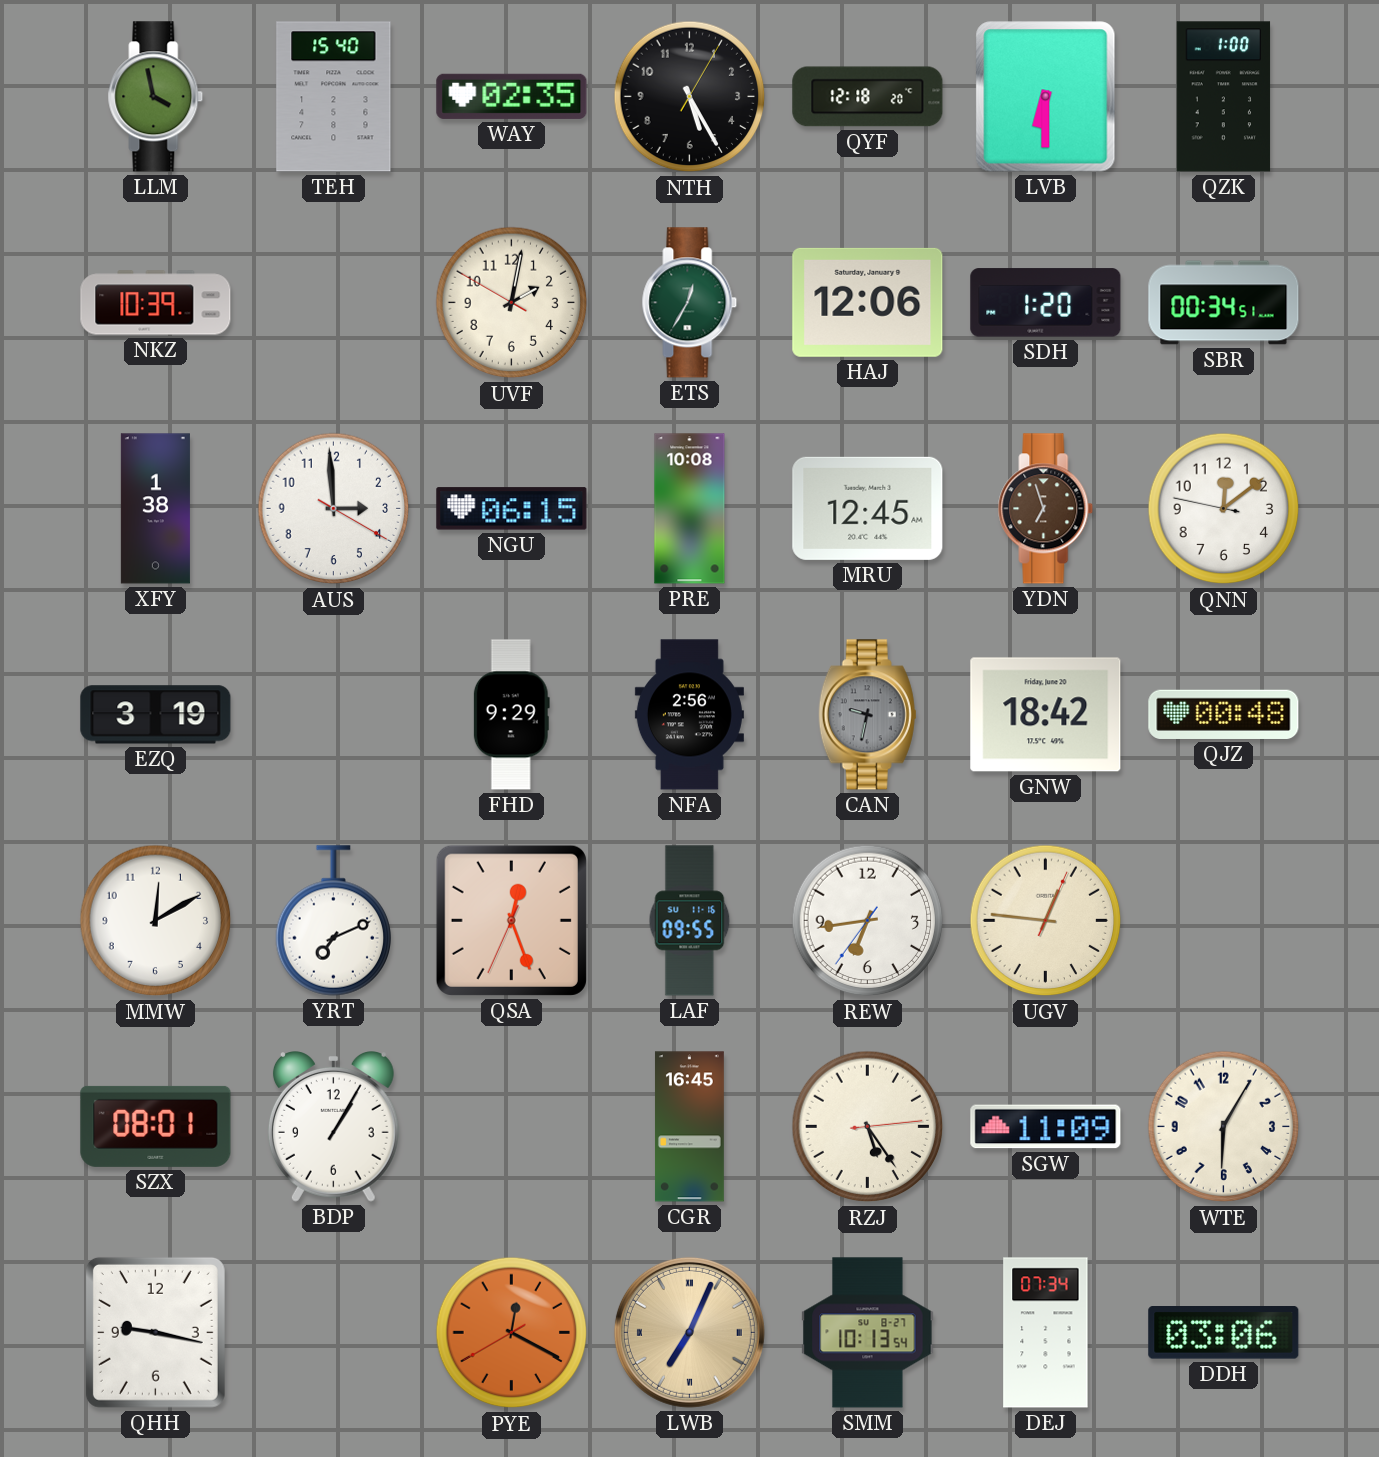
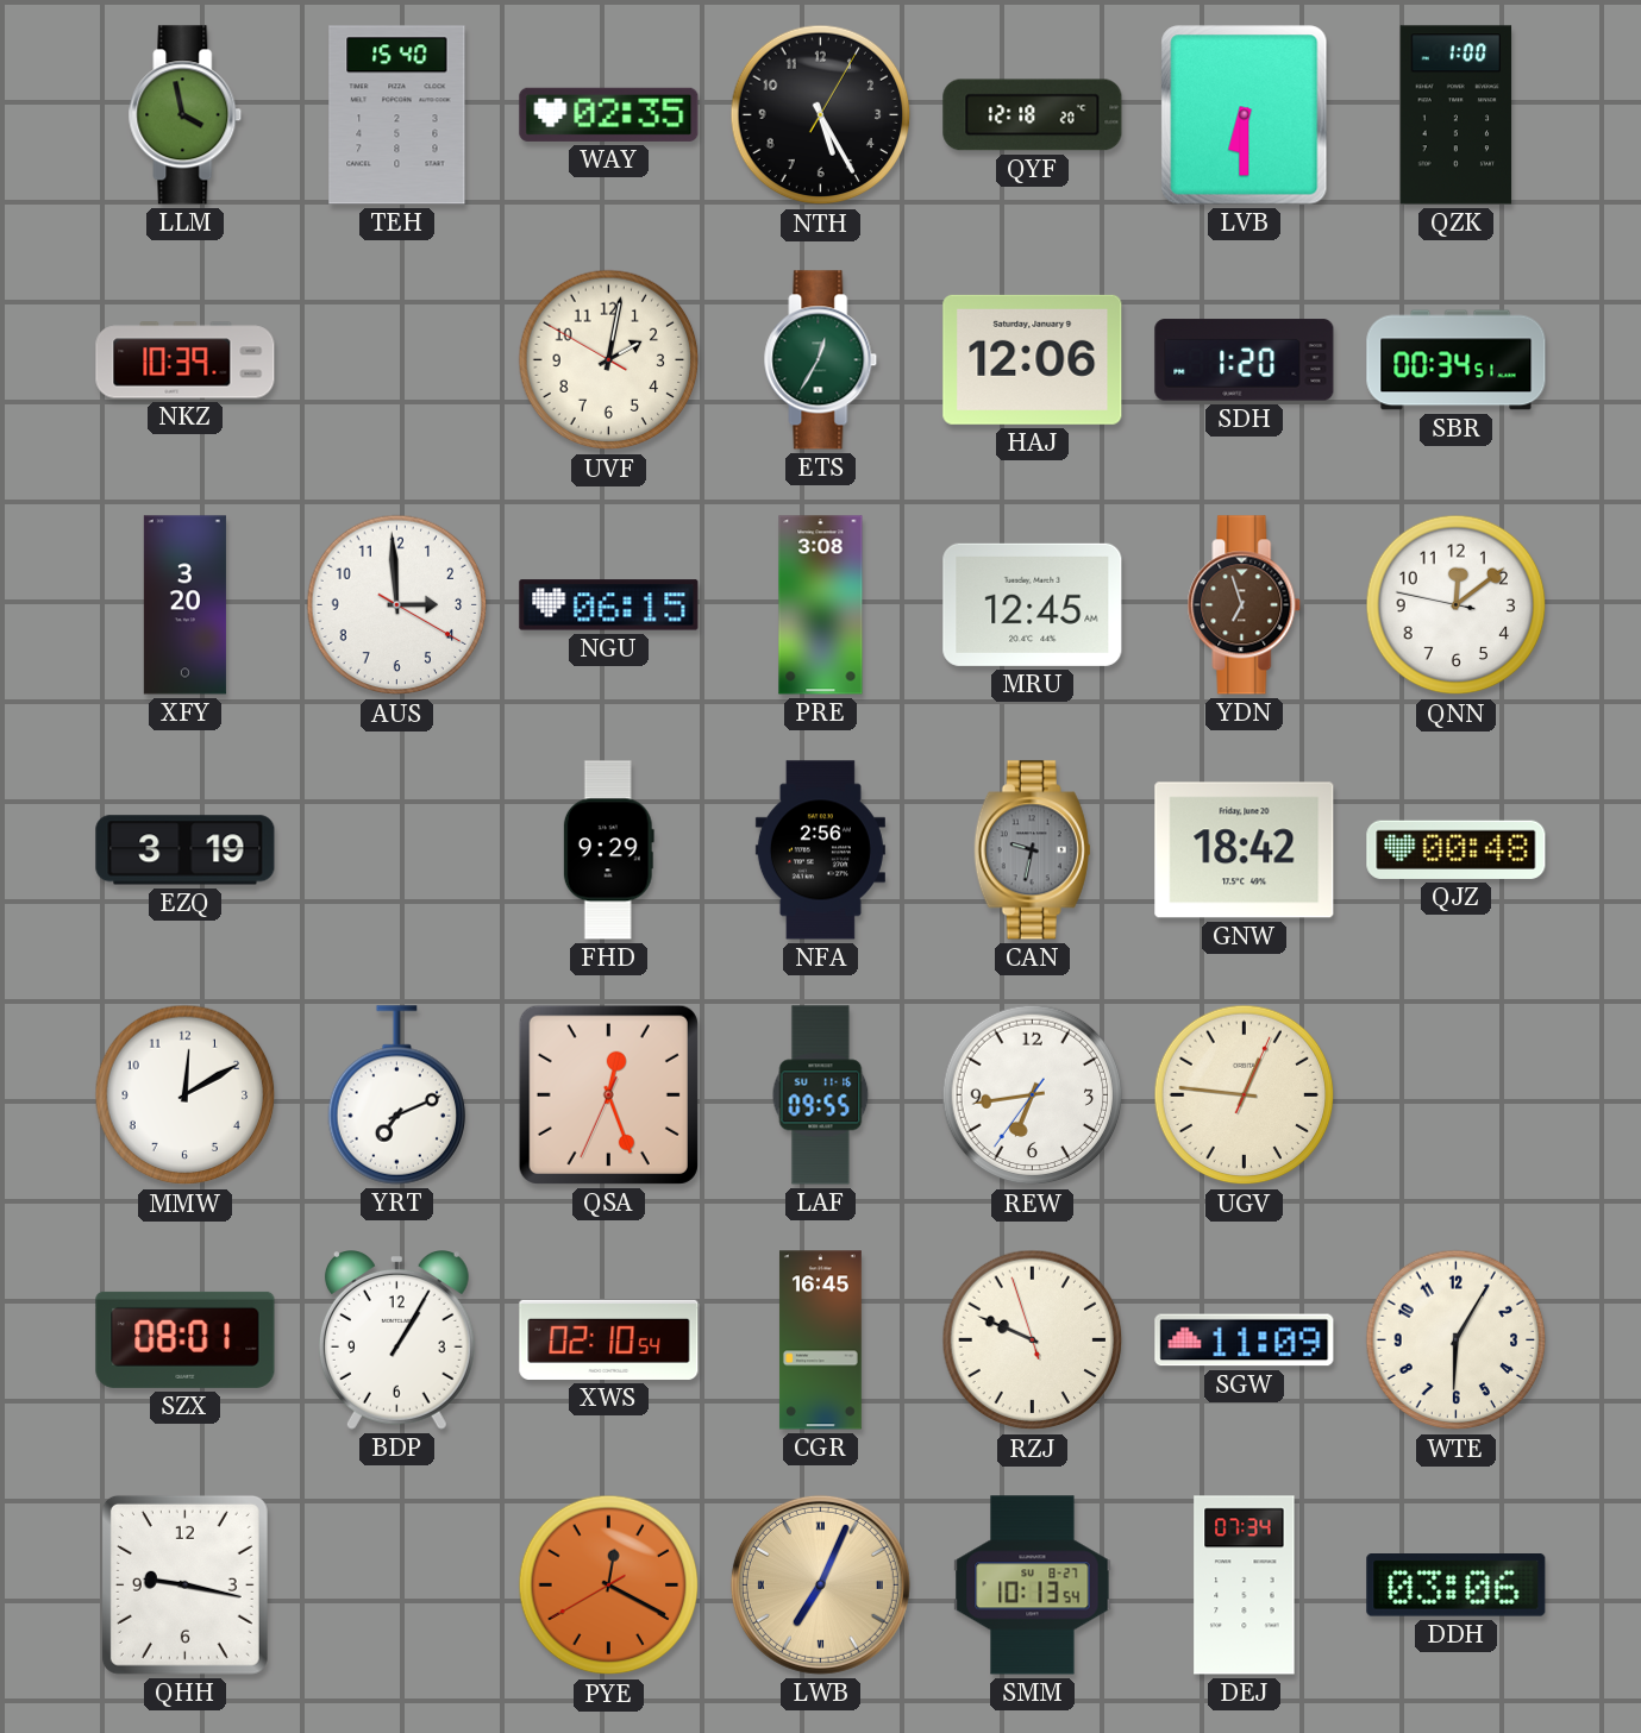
XFY: 1:38 -> 3:20 (184, 605)
PRE: 10:08 -> 3:08 (821, 605)
XWS: none -> 02:10 (609, 1339)
RZJ: 5:24 -> 9:48 (1033, 1340)
